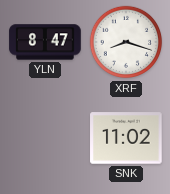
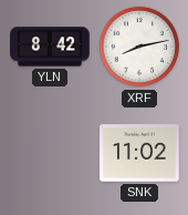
YLN: 8:47 -> 8:42 (50, 47)
XRF: 8:18 -> 8:13 (139, 47)
